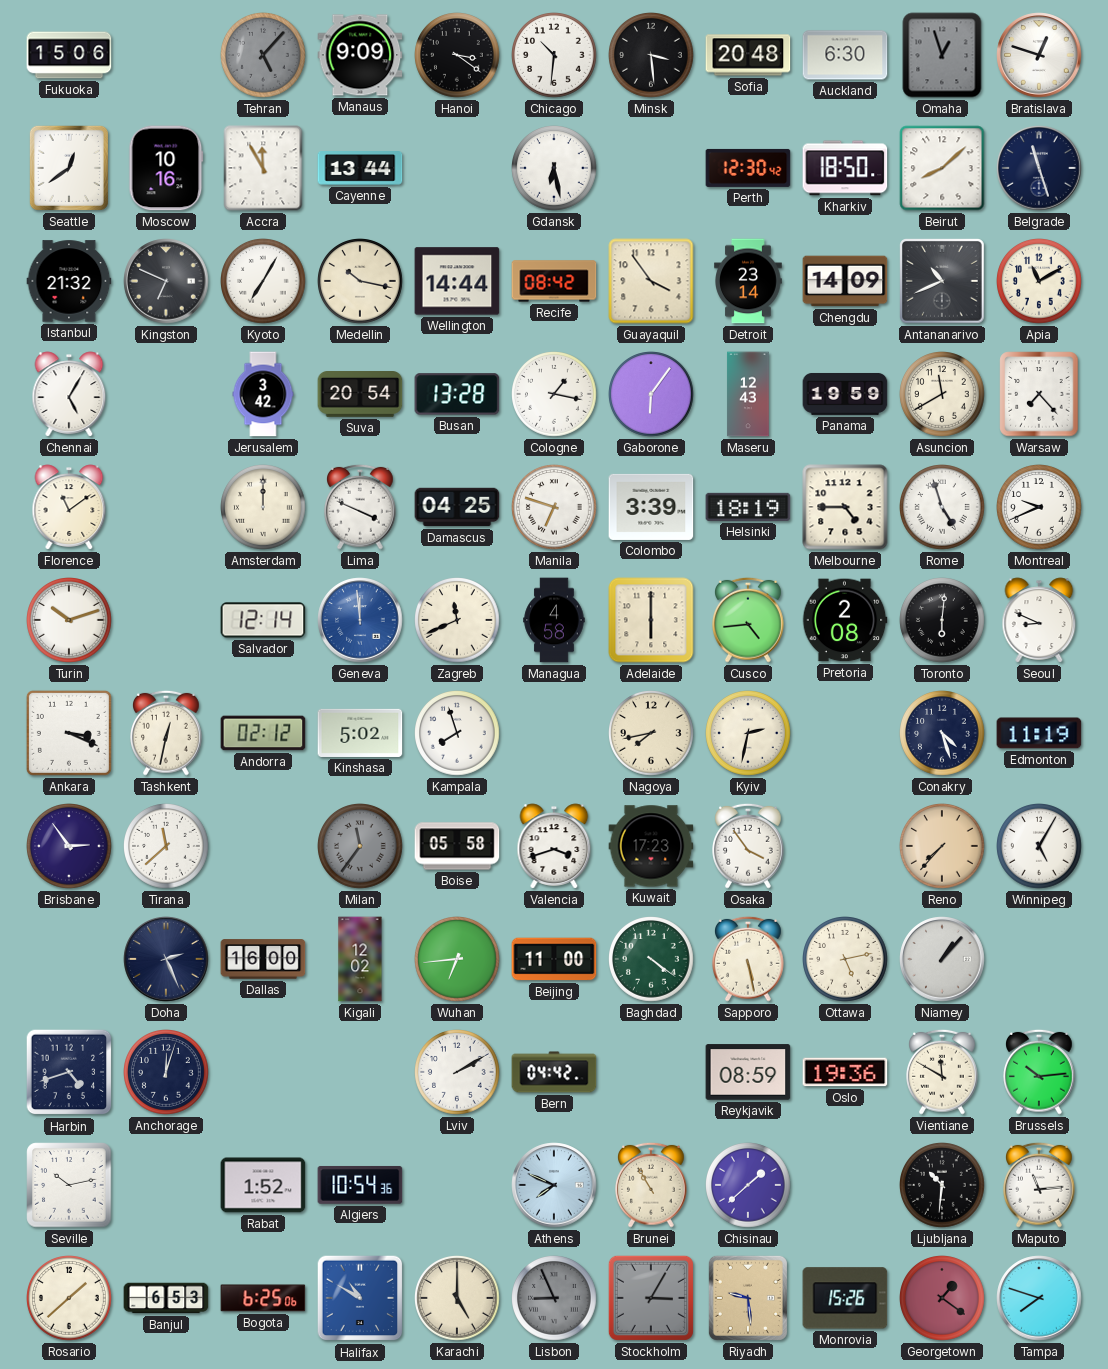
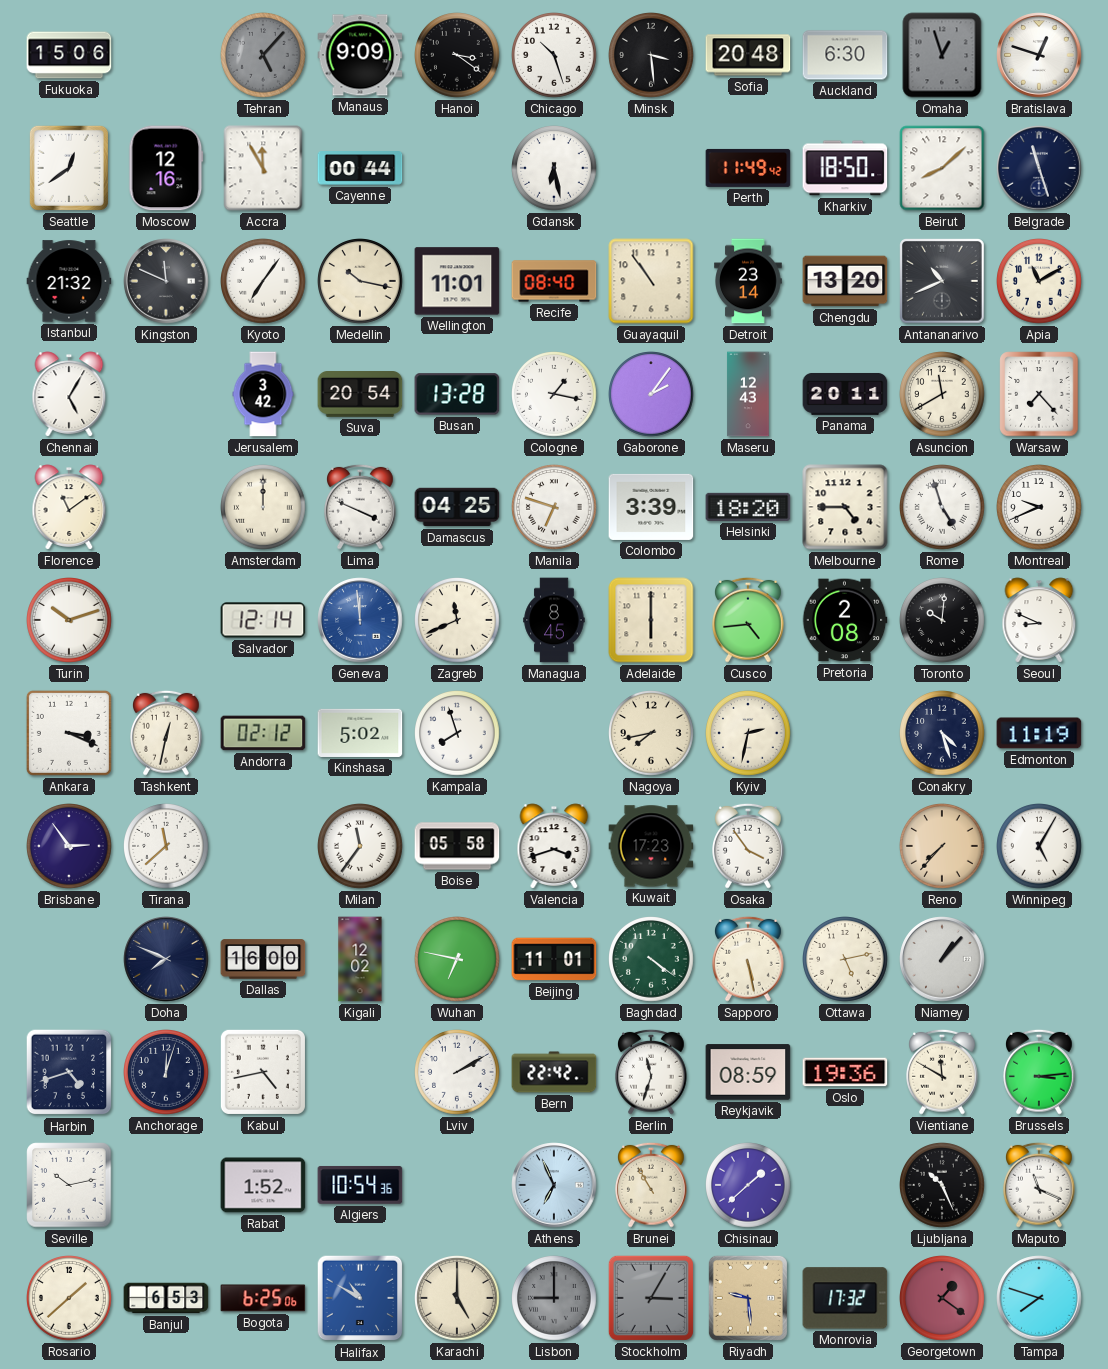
Chicago: 10:31 -> 10:27 (555, 56)
Moscow: 10:16 -> 12:16 (166, 168)
Cayenne: 13:44 -> 00:44 (360, 168)
Perth: 12:30 -> 11:49 (748, 168)
Kingston: 6:49 -> 11:49 (166, 281)
Kyoto: 7:05 -> 7:06 (264, 282)
Wellington: 14:44 -> 11:01 (457, 281)
Recife: 08:42 -> 08:40 (554, 281)
Guayaquil: 3:54 -> 10:54 (651, 281)
Chengdu: 14:09 -> 13:20 (845, 281)
Gaborone: 6:06 -> 2:06 (652, 395)
Panama: 19:59 -> 20:11 (845, 394)
Helsinki: 18:19 -> 18:20 (748, 507)
Managua: 4:58 -> 8:45 (554, 620)
Toronto: 6:01 -> 10:01 (943, 621)
Milan dial: grey -> white (361, 847)
Doha: 2:26 -> 7:49 (166, 959)
Wuhan: 6:44 -> 6:47 (458, 960)
Beijing: 11:00 -> 11:01 (554, 959)
Kabul: none -> 4:43 (263, 1072)
Bern: 04:42 -> 22:42 (554, 1072)
Berlin: none -> 11:33 (652, 1072)
Brussels: 10:14 -> 3:14 (1040, 1072)
Athens: 7:49 -> 6:56 (554, 1185)
Ljubljana: 10:31 -> 10:26 (943, 1186)
Maputo: 11:14 -> 11:19 (1040, 1185)
Lisbon: 8:56 -> 9:00 (555, 1299)
Monrovia: 15:26 -> 17:32 (845, 1298)
